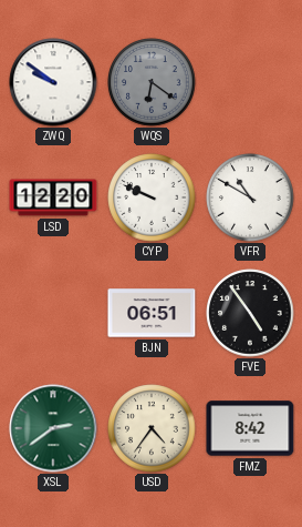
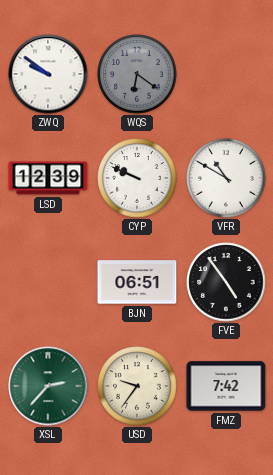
LSD: 12:20 -> 12:39 (48, 178)
XSL: 2:39 -> 2:37 (48, 386)
USD: 4:36 -> 9:36 (137, 386)
FMZ: 8:42 -> 7:42 (226, 386)
